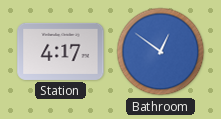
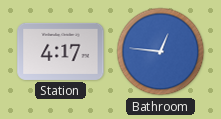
Bathroom: 12:51 -> 12:46 (161, 52)
